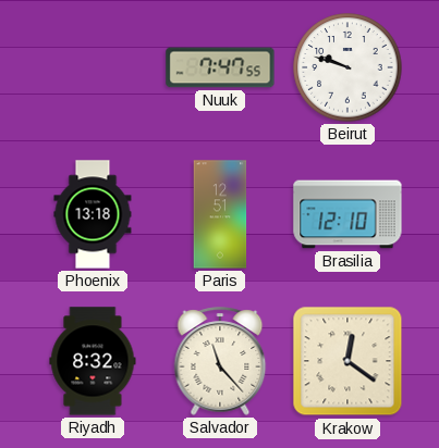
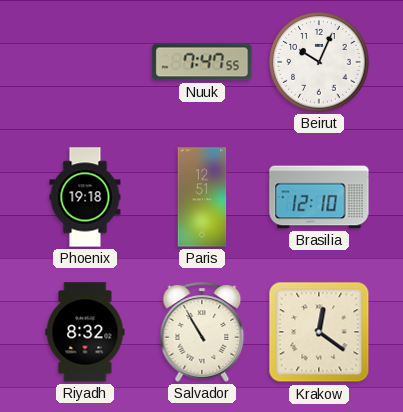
Beirut: 9:48 -> 10:04 (319, 62)
Phoenix: 13:18 -> 19:18 (85, 197)
Salvador: 11:23 -> 10:55 (202, 332)
